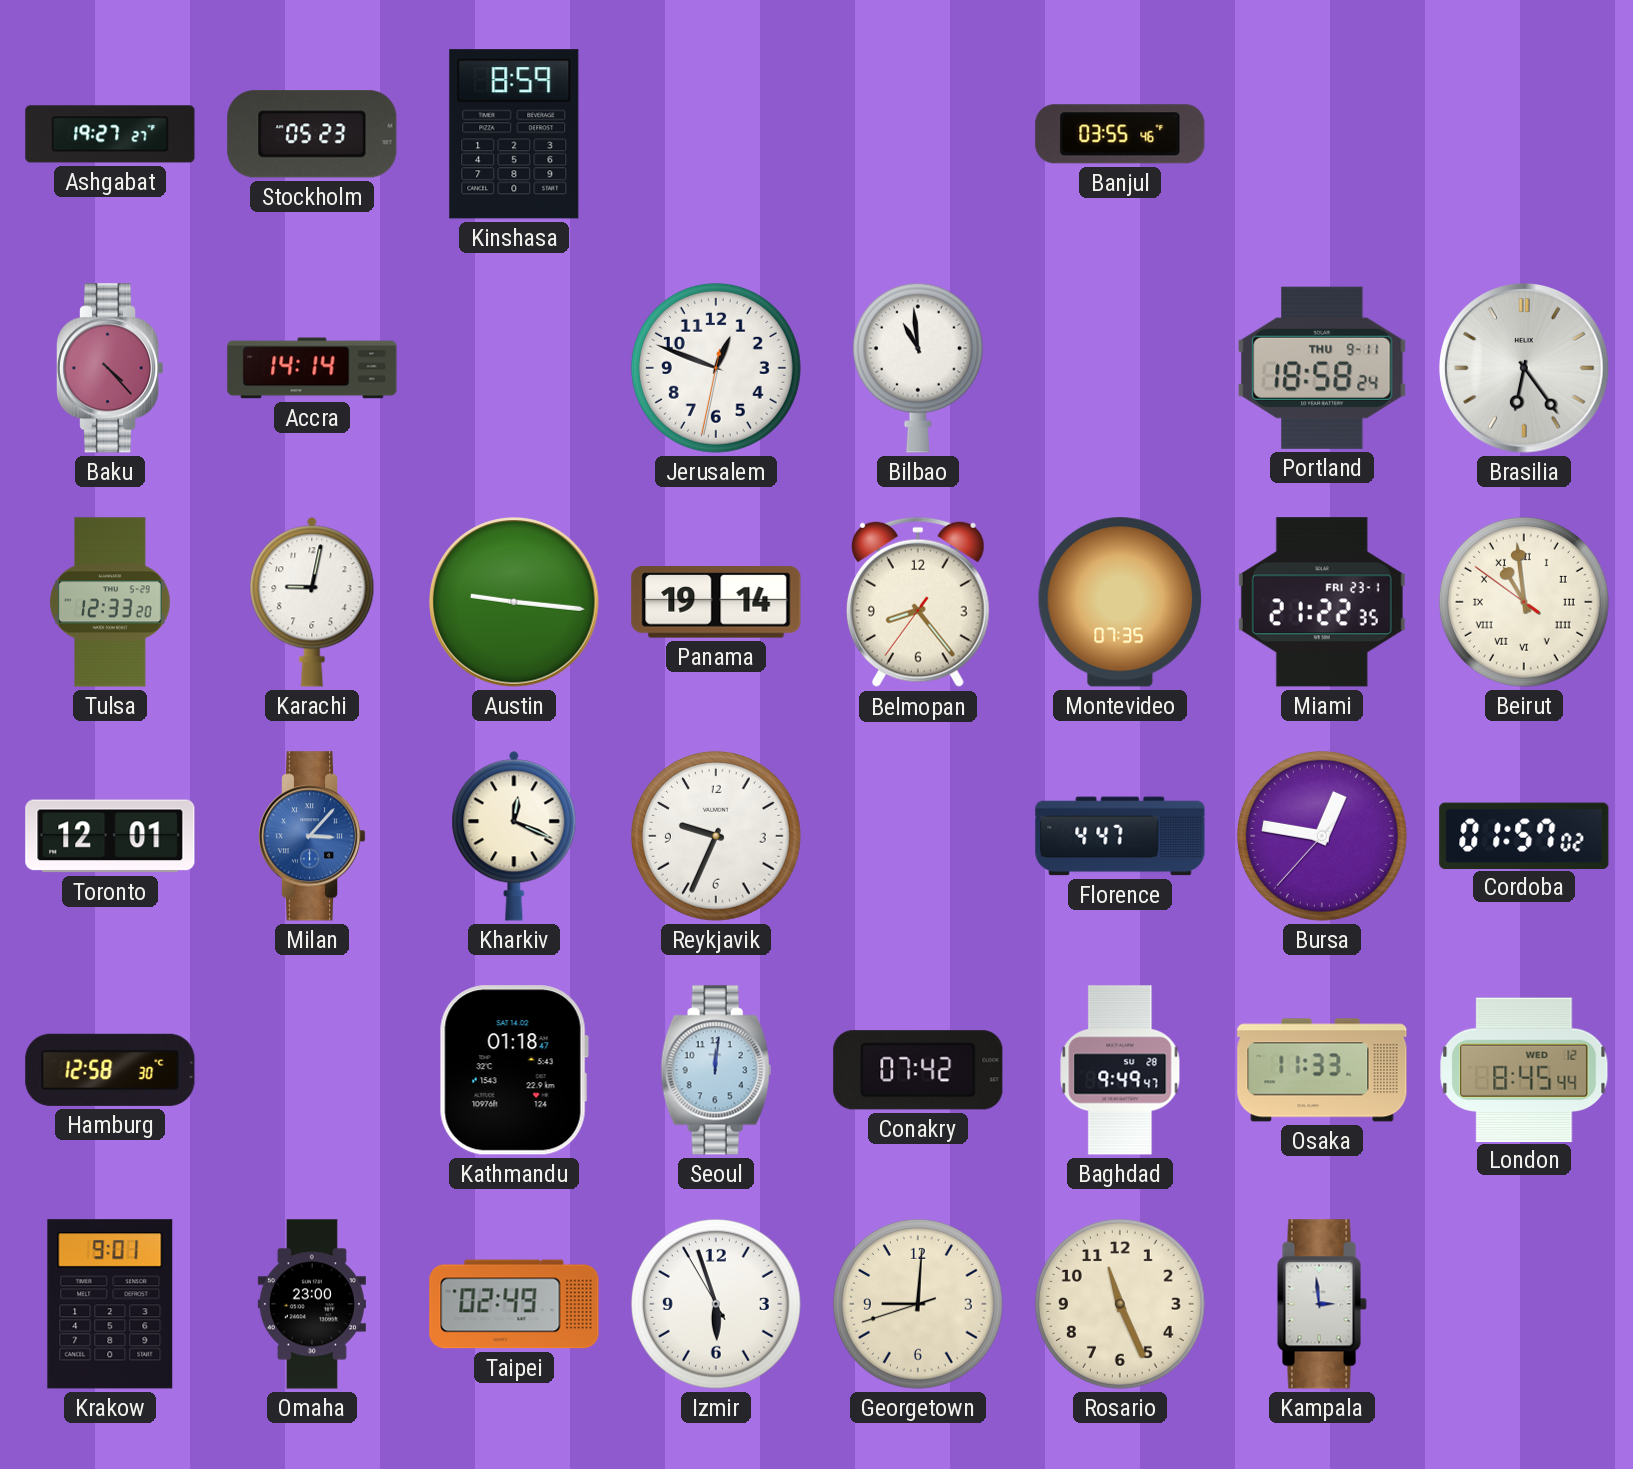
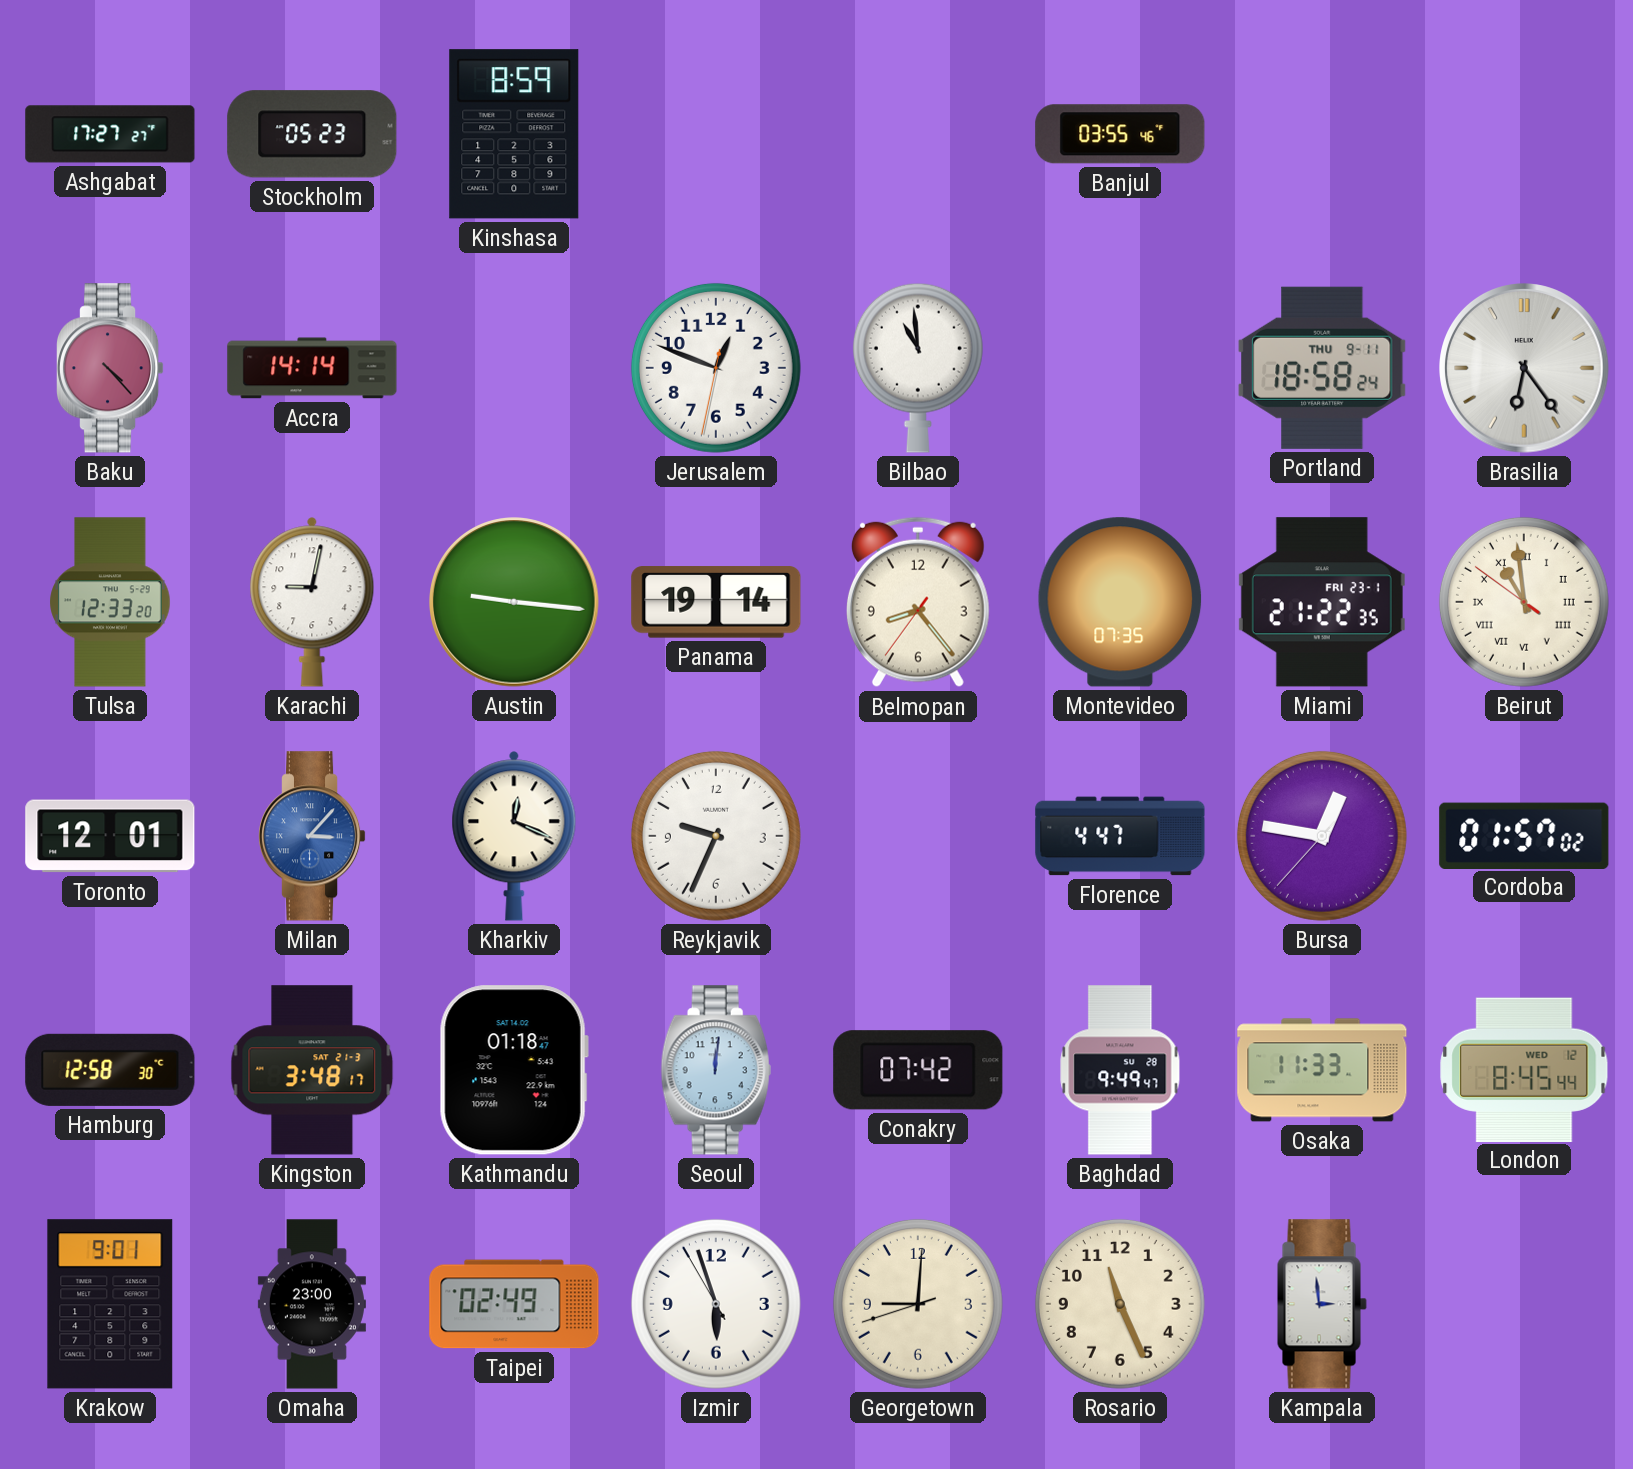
Ashgabat: 19:27 -> 17:27 (110, 134)
Kingston: none -> 3:48 (312, 1070)
